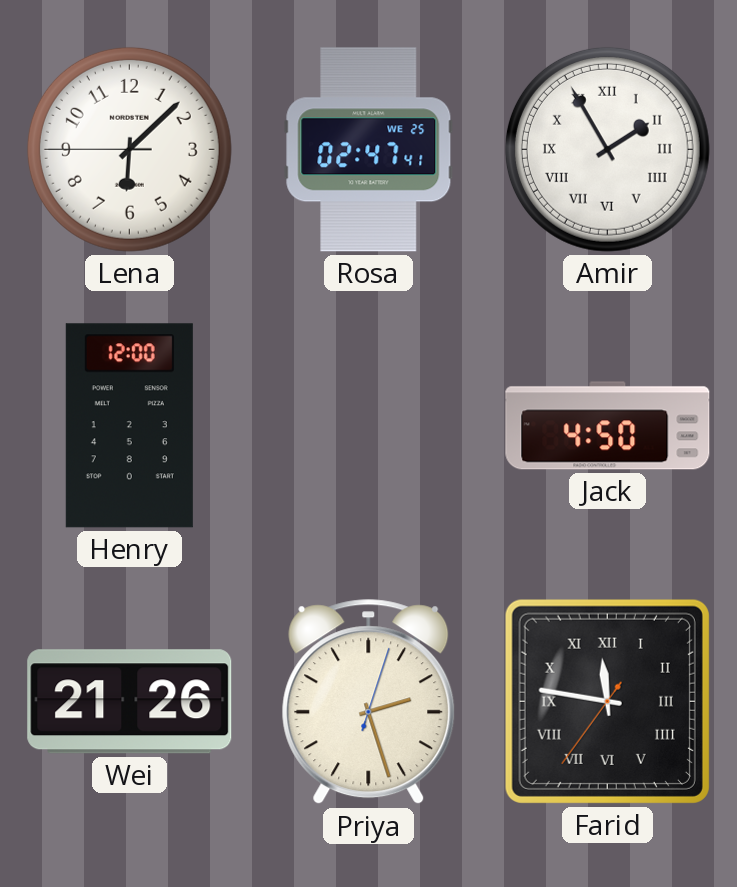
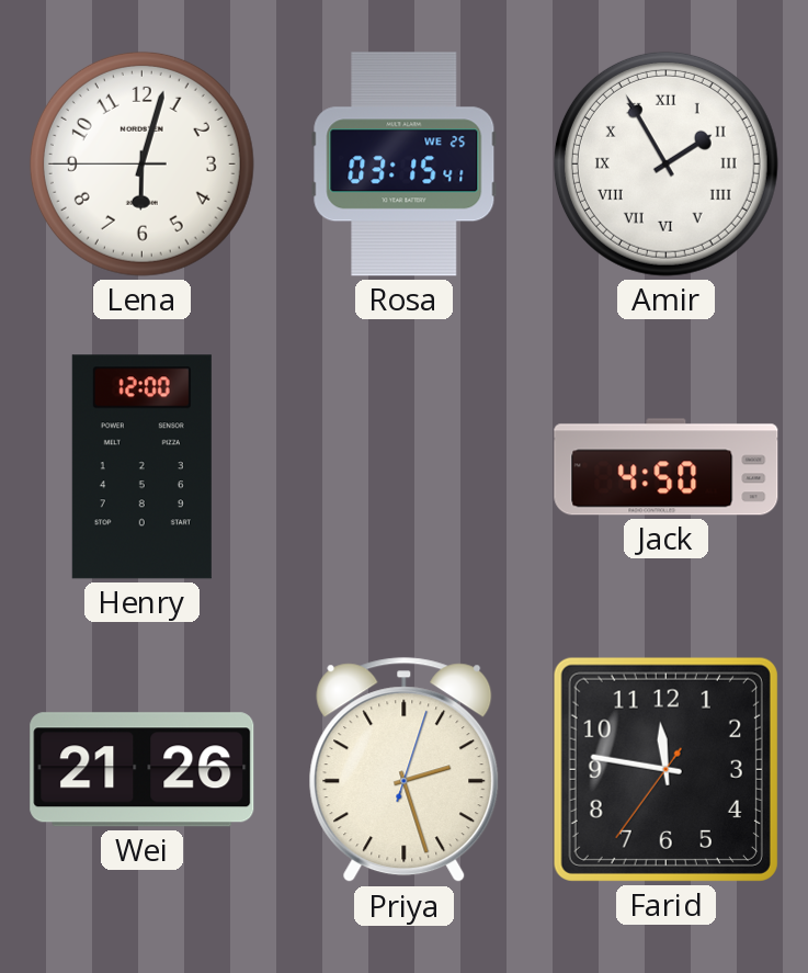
Lena: 6:07 -> 6:02 (141, 163)
Rosa: 02:47 -> 03:15 (405, 165)
Farid numerals: Roman -> Arabic (665, 769)
